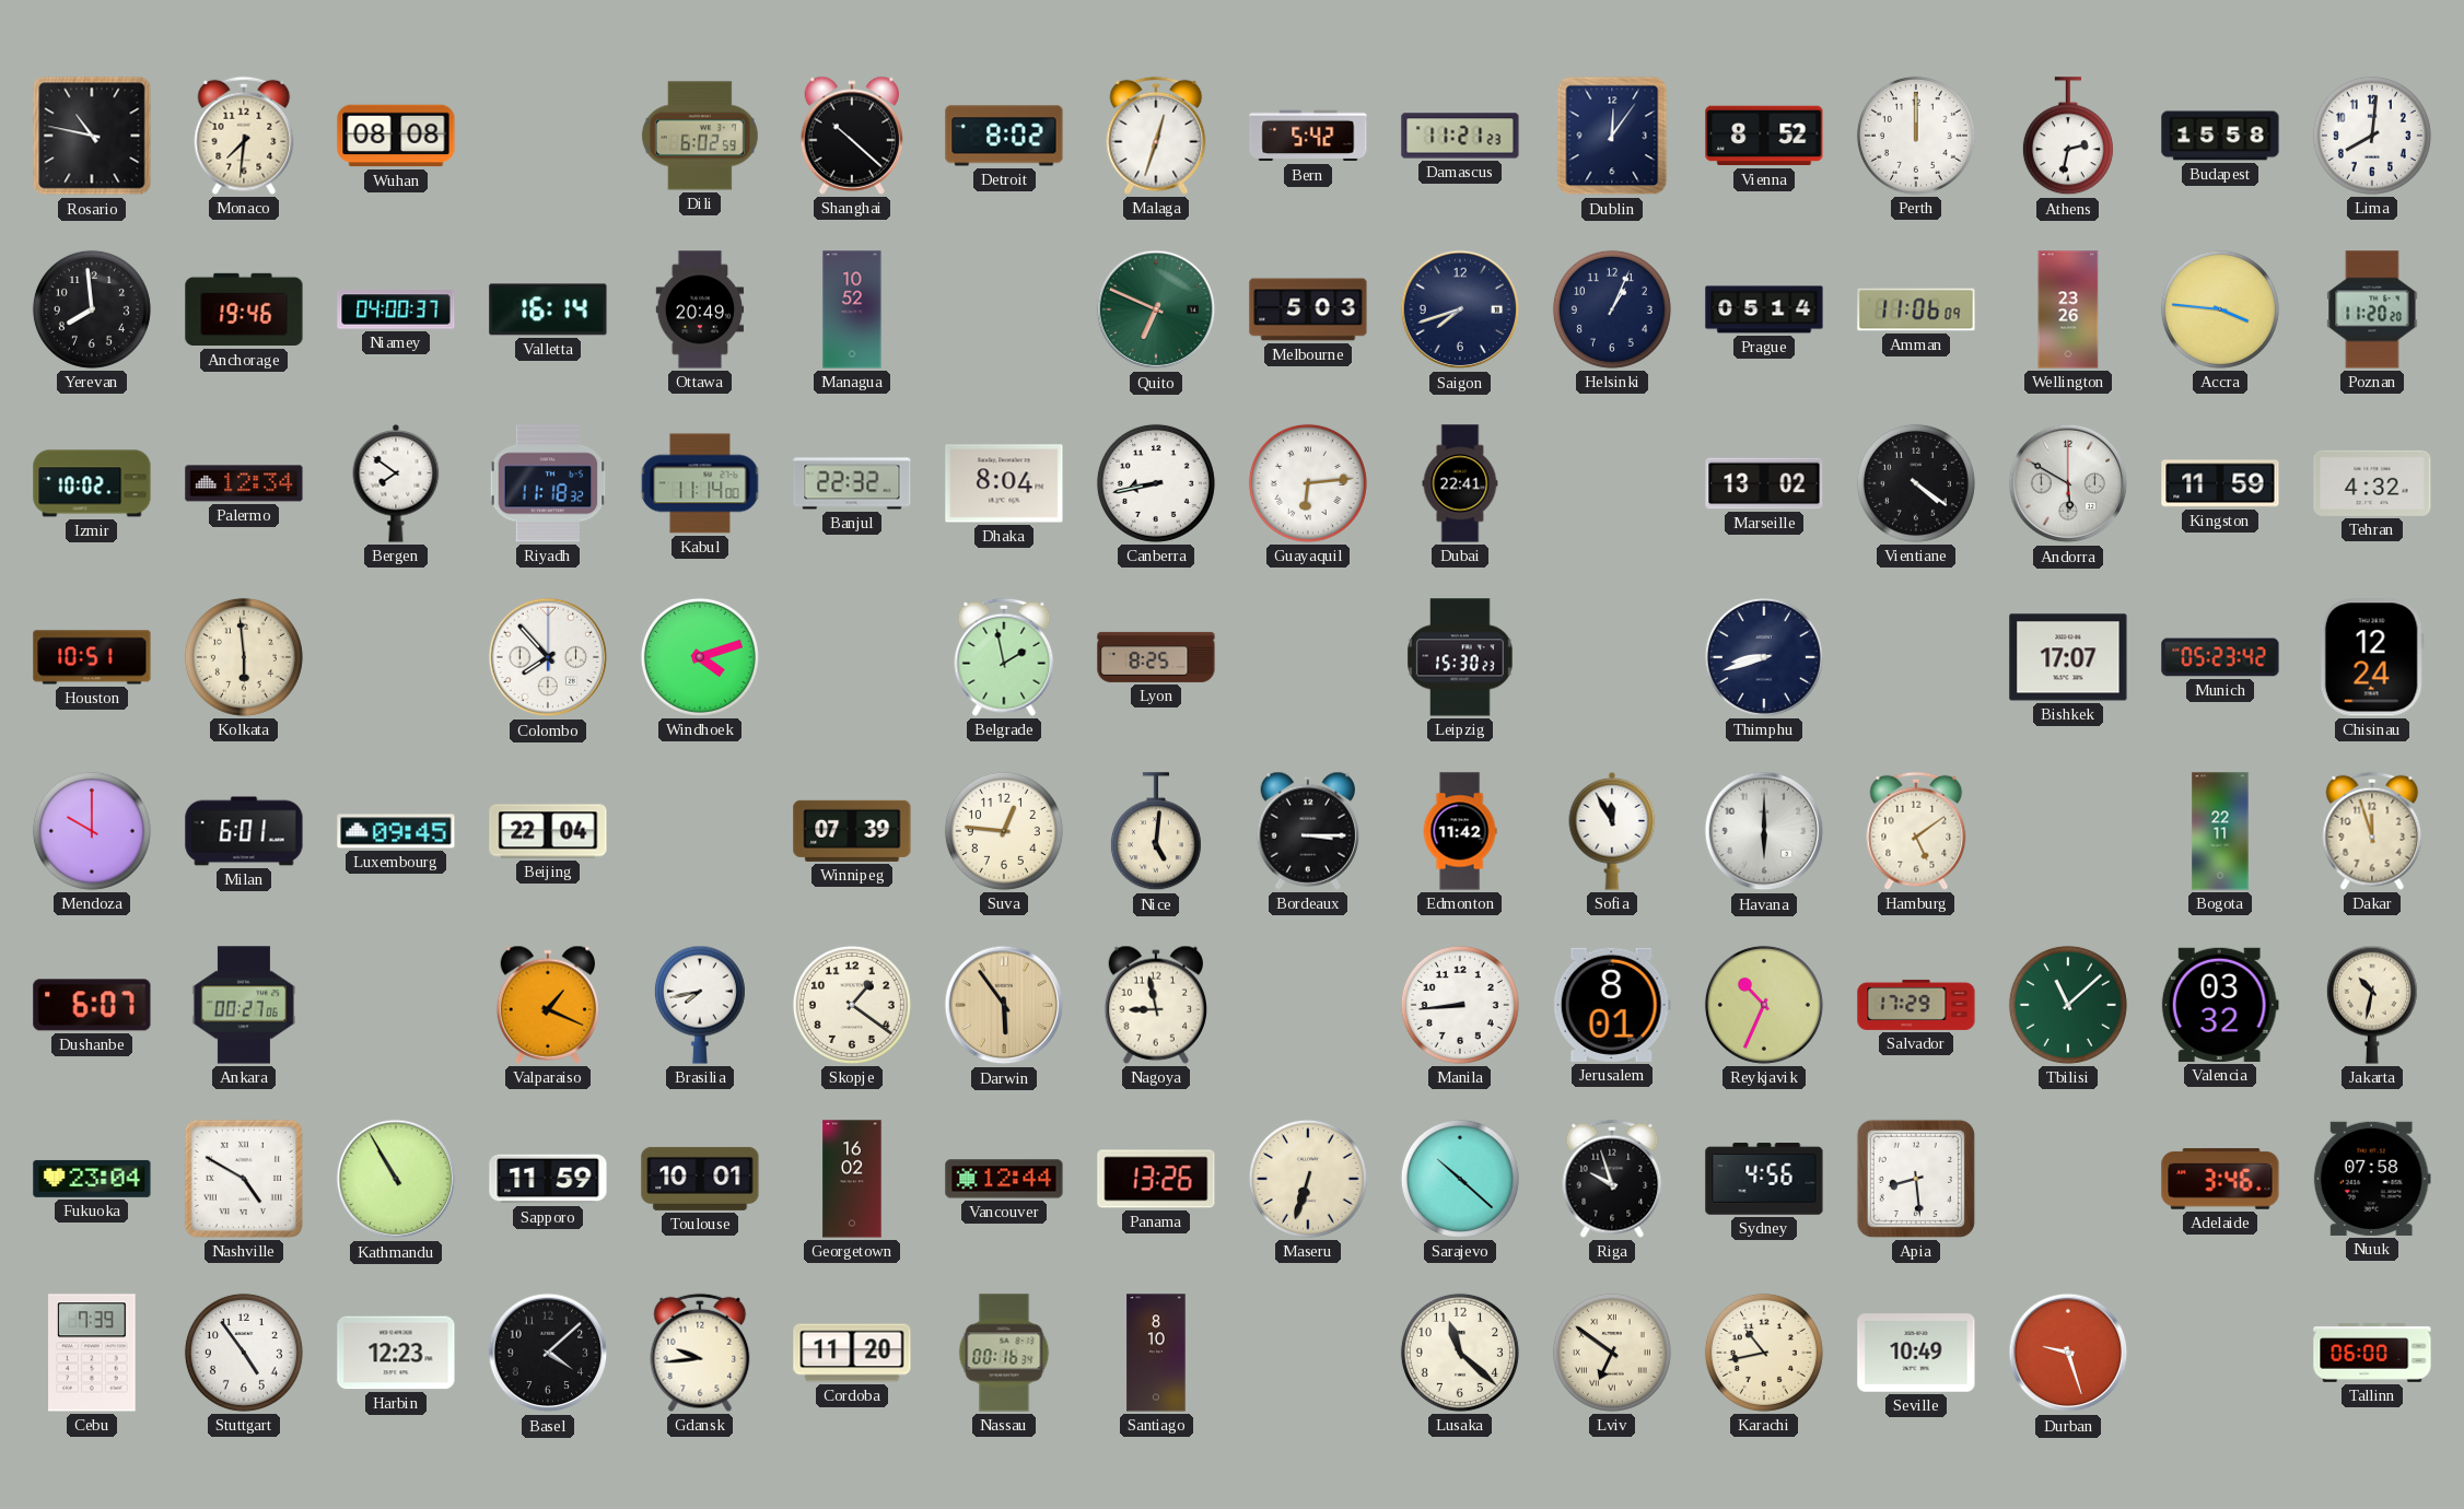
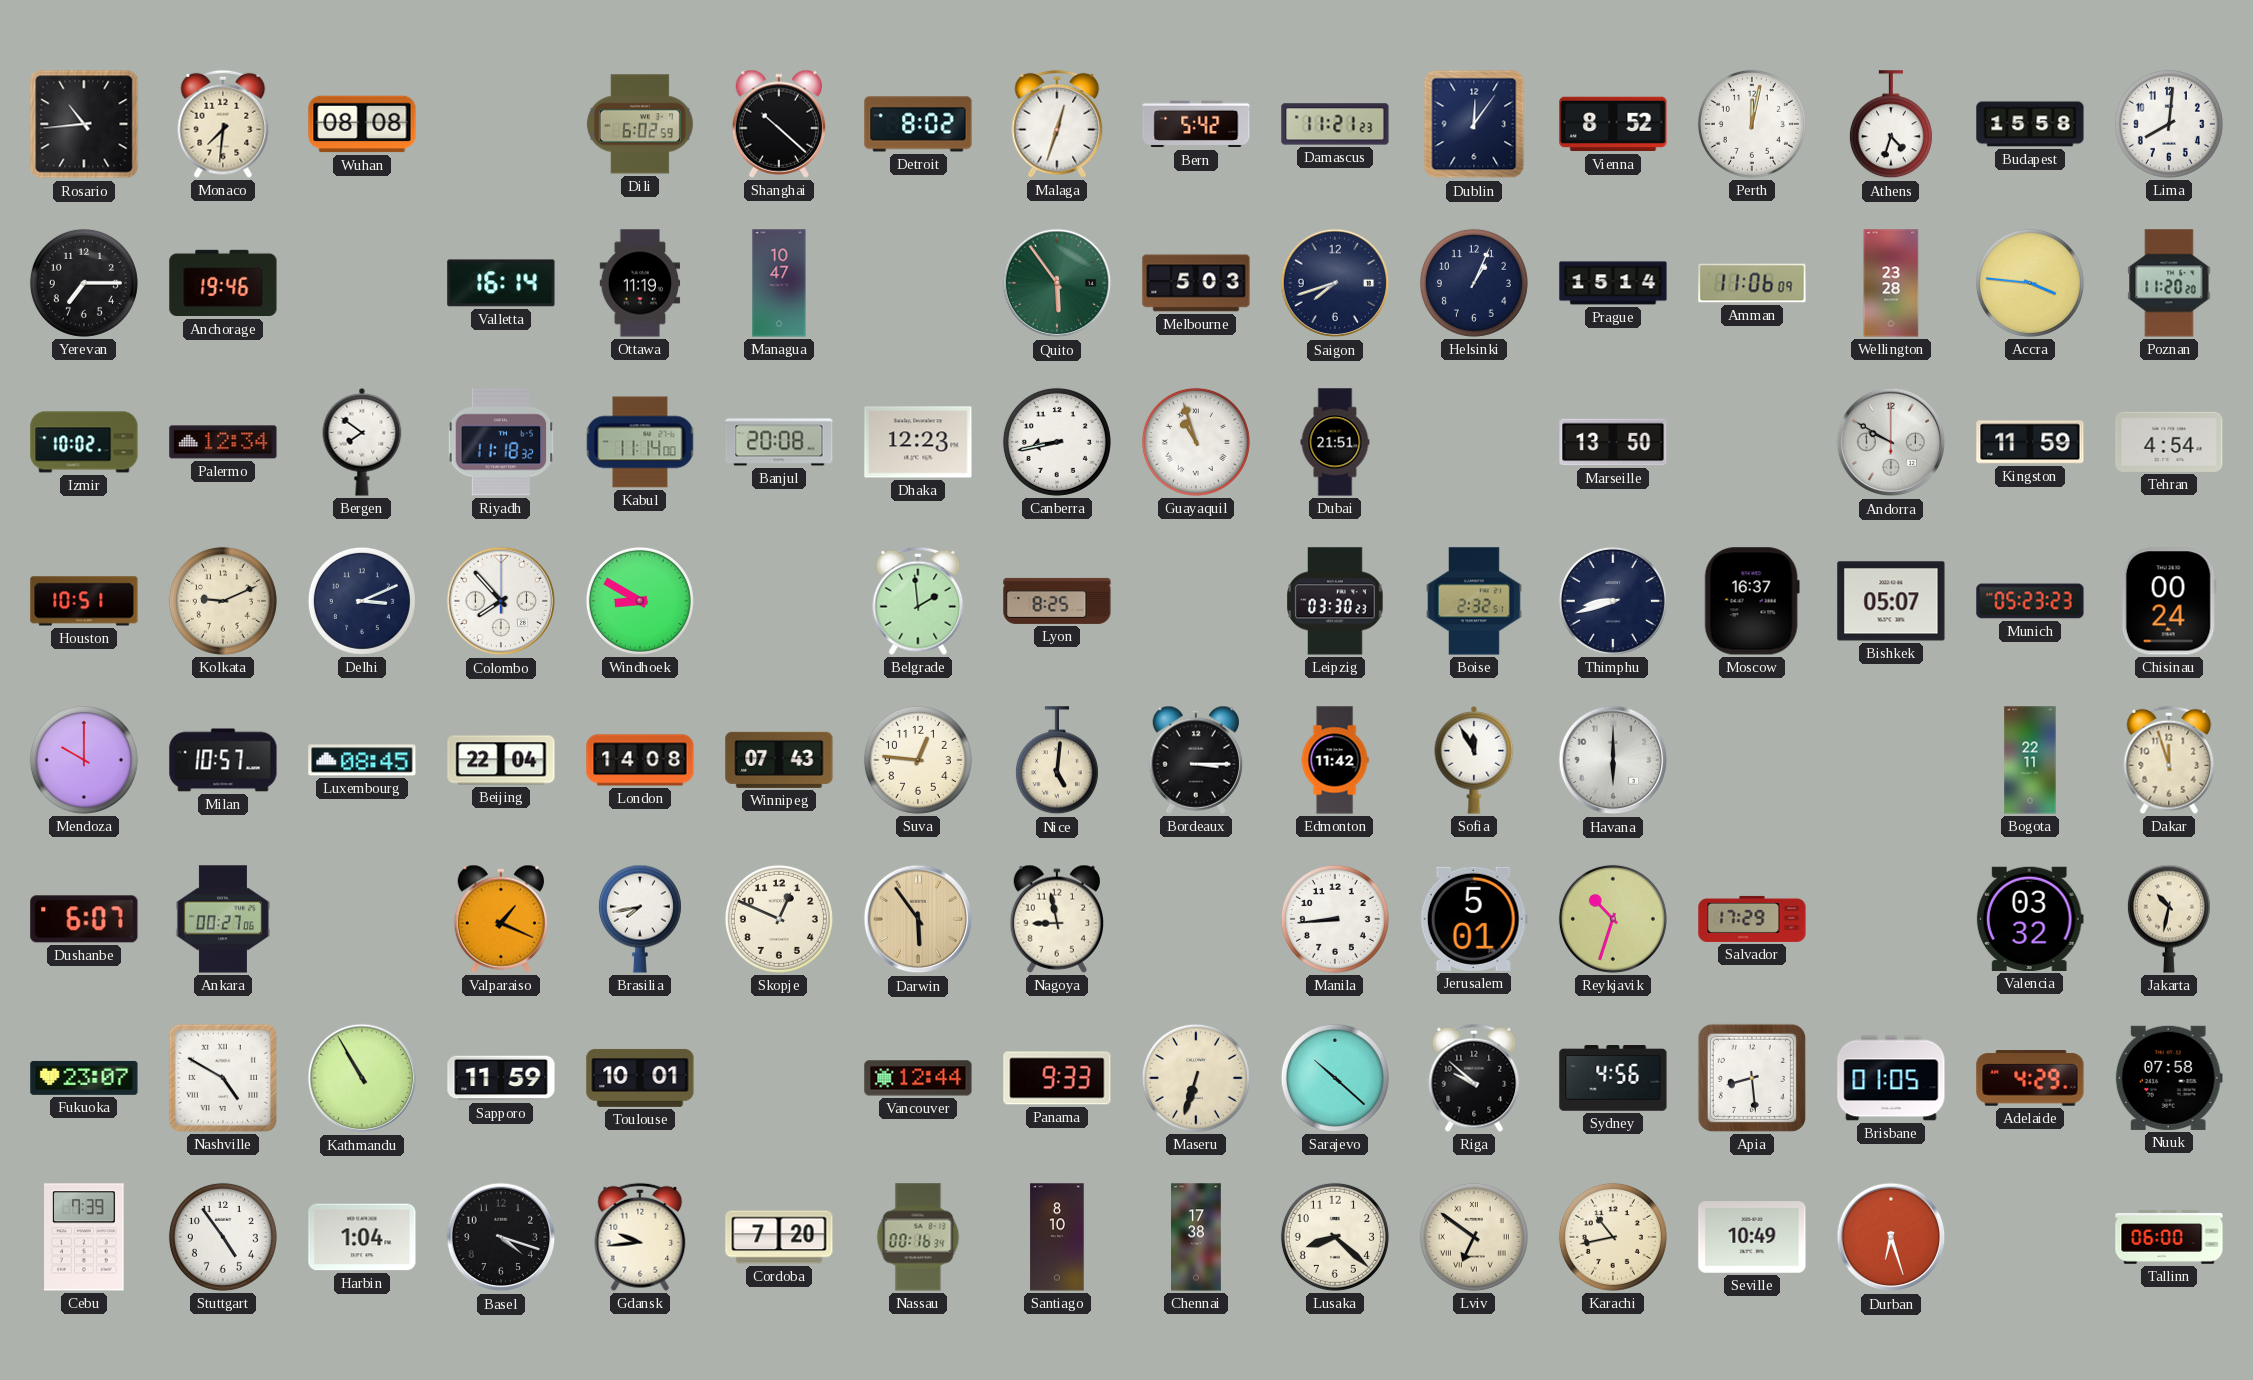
Rosario: 10:47 -> 10:44 (84, 124)
Perth: 12:00 -> 12:02 (1752, 124)
Athens: 2:32 -> 4:33 (1891, 125)
Yerevan: 7:59 -> 7:15 (84, 283)
Niamey: 04:00 -> none (396, 309)
Ottawa: 20:49 -> 11:19 (640, 283)
Managua: 10:52 -> 10:47 (779, 283)
Quito: 6:49 -> 5:54 (1057, 283)
Prague: 05:14 -> 15:14 (1613, 283)
Wellington: 23:26 -> 23:28 (1891, 283)
Banjul: 22:32 -> 20:08 (779, 442)
Dhaka: 8:04 -> 12:23 (918, 442)
Guayaquil: 6:14 -> 10:57 (1196, 442)
Dubai: 22:41 -> 21:51 (1335, 442)
Marseille: 13:02 -> 13:50 (1613, 442)
Vientiane: 4:21 -> none (1916, 483)
Andorra: 5:50 -> 9:50 (1891, 442)
Tehran: 4:32 -> 4:54 (2169, 442)
Kolkata: 5:59 -> 9:11 (223, 601)
Delhi: none -> 3:11 (362, 601)
Windhoek: 4:12 -> 8:50 (640, 601)
Belgrade: 1:58 -> 1:59 (918, 601)
Leipzig: 15:30 -> 03:30 (1335, 601)
Boise: none -> 2:32 (1475, 601)
Moscow: none -> 16:37 (1752, 601)
Bishkek: 17:07 -> 05:07 (1891, 601)
Munich: 05:23:42 -> 05:23:23 (2030, 601)
Chisinau: 12:24 -> 00:24 (2169, 601)
Milan: 6:01 -> 10:57 (223, 760)
Luxembourg: 09:45 -> 08:45 (362, 760)
London: none -> 14:08 (640, 760)
Winnipeg: 07:39 -> 07:43 (779, 760)
Hamburg: 5:09 -> none (1916, 831)
Skopje: 1:21 -> 12:49 (779, 919)
Jerusalem: 8:01 -> 5:01 (1474, 919)
Reykjavik: 10:34 -> 10:33 (1613, 919)
Tbilisi: 11:08 -> none (2068, 1005)
Fukuoka: 23:04 -> 23:07 (84, 1078)
Georgetown: 16:02 -> none (852, 1179)
Panama: 13:26 -> 9:33 (1057, 1078)
Riga: 9:57 -> 9:52 (1474, 1078)
Brisbane: none -> 01:05 (1891, 1078)
Adelaide: 3:46 -> 4:29 (2030, 1078)
Harbin: 12:23 -> 1:04 (362, 1237)
Basel: 4:08 -> 4:18 (501, 1237)
Cordoba: 11:20 -> 7:20 (779, 1237)
Chennai: none -> 17:38 (1197, 1237)
Lusaka: 11:22 -> 8:22 (1335, 1237)
Durban: 9:27 -> 6:27 (1891, 1237)
